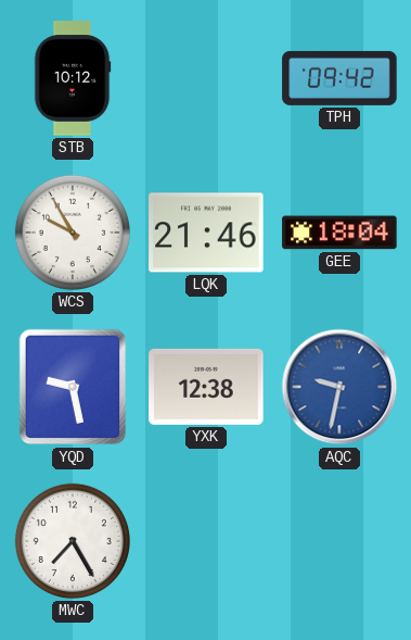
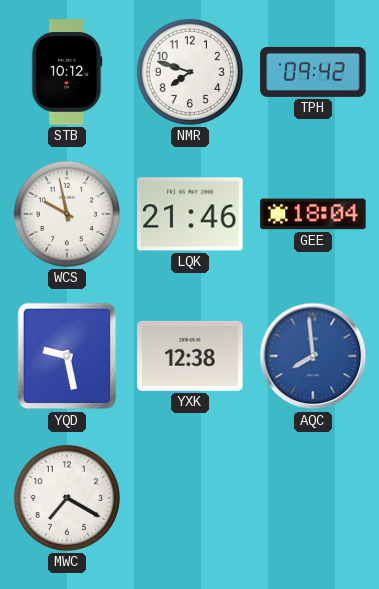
NMR: none -> 7:48 (190, 72)
WCS: 9:55 -> 9:58 (67, 214)
AQC: 9:32 -> 7:59 (313, 356)
MWC: 7:25 -> 7:20 (67, 498)
